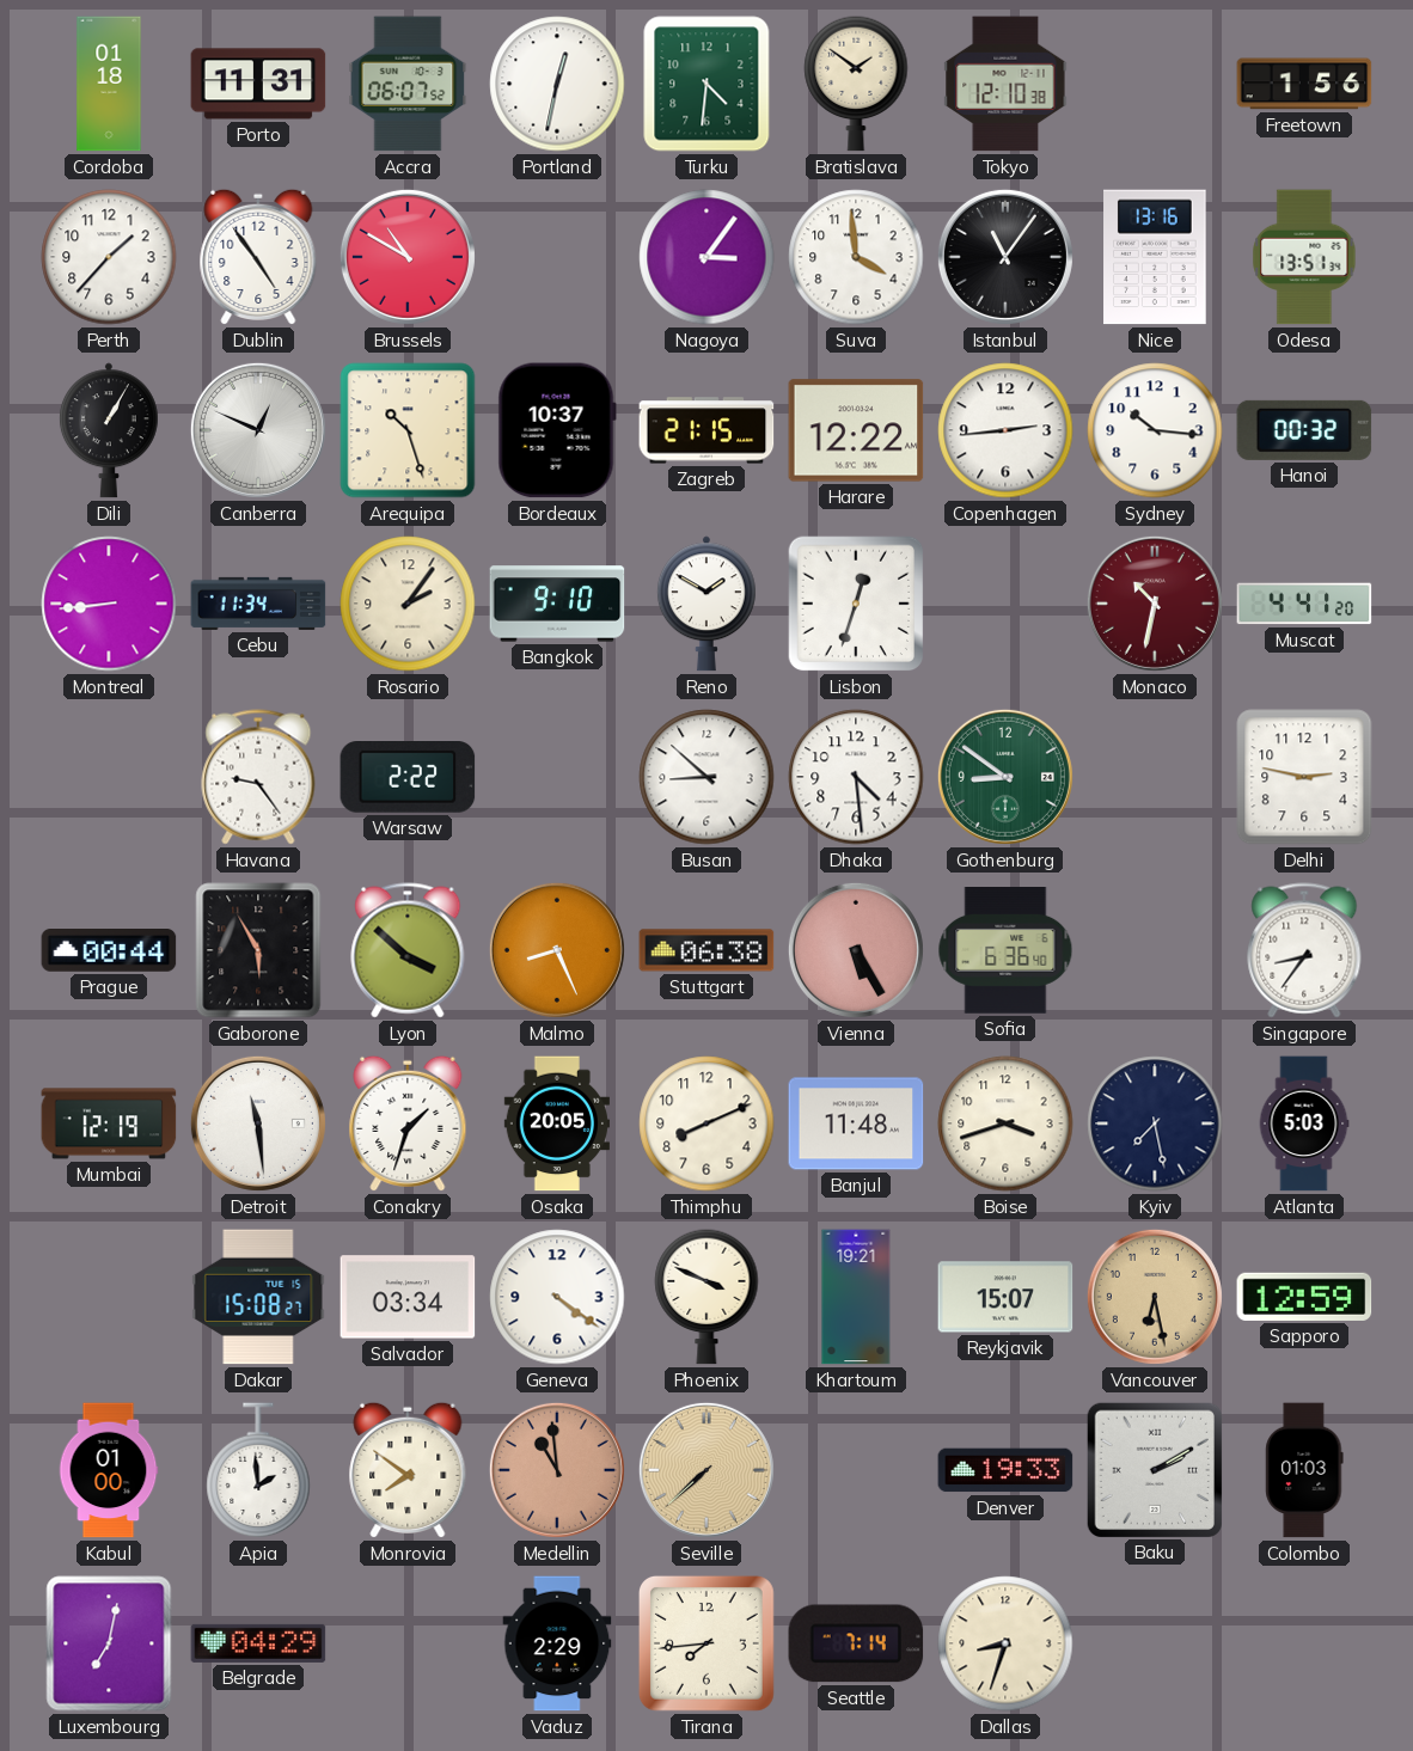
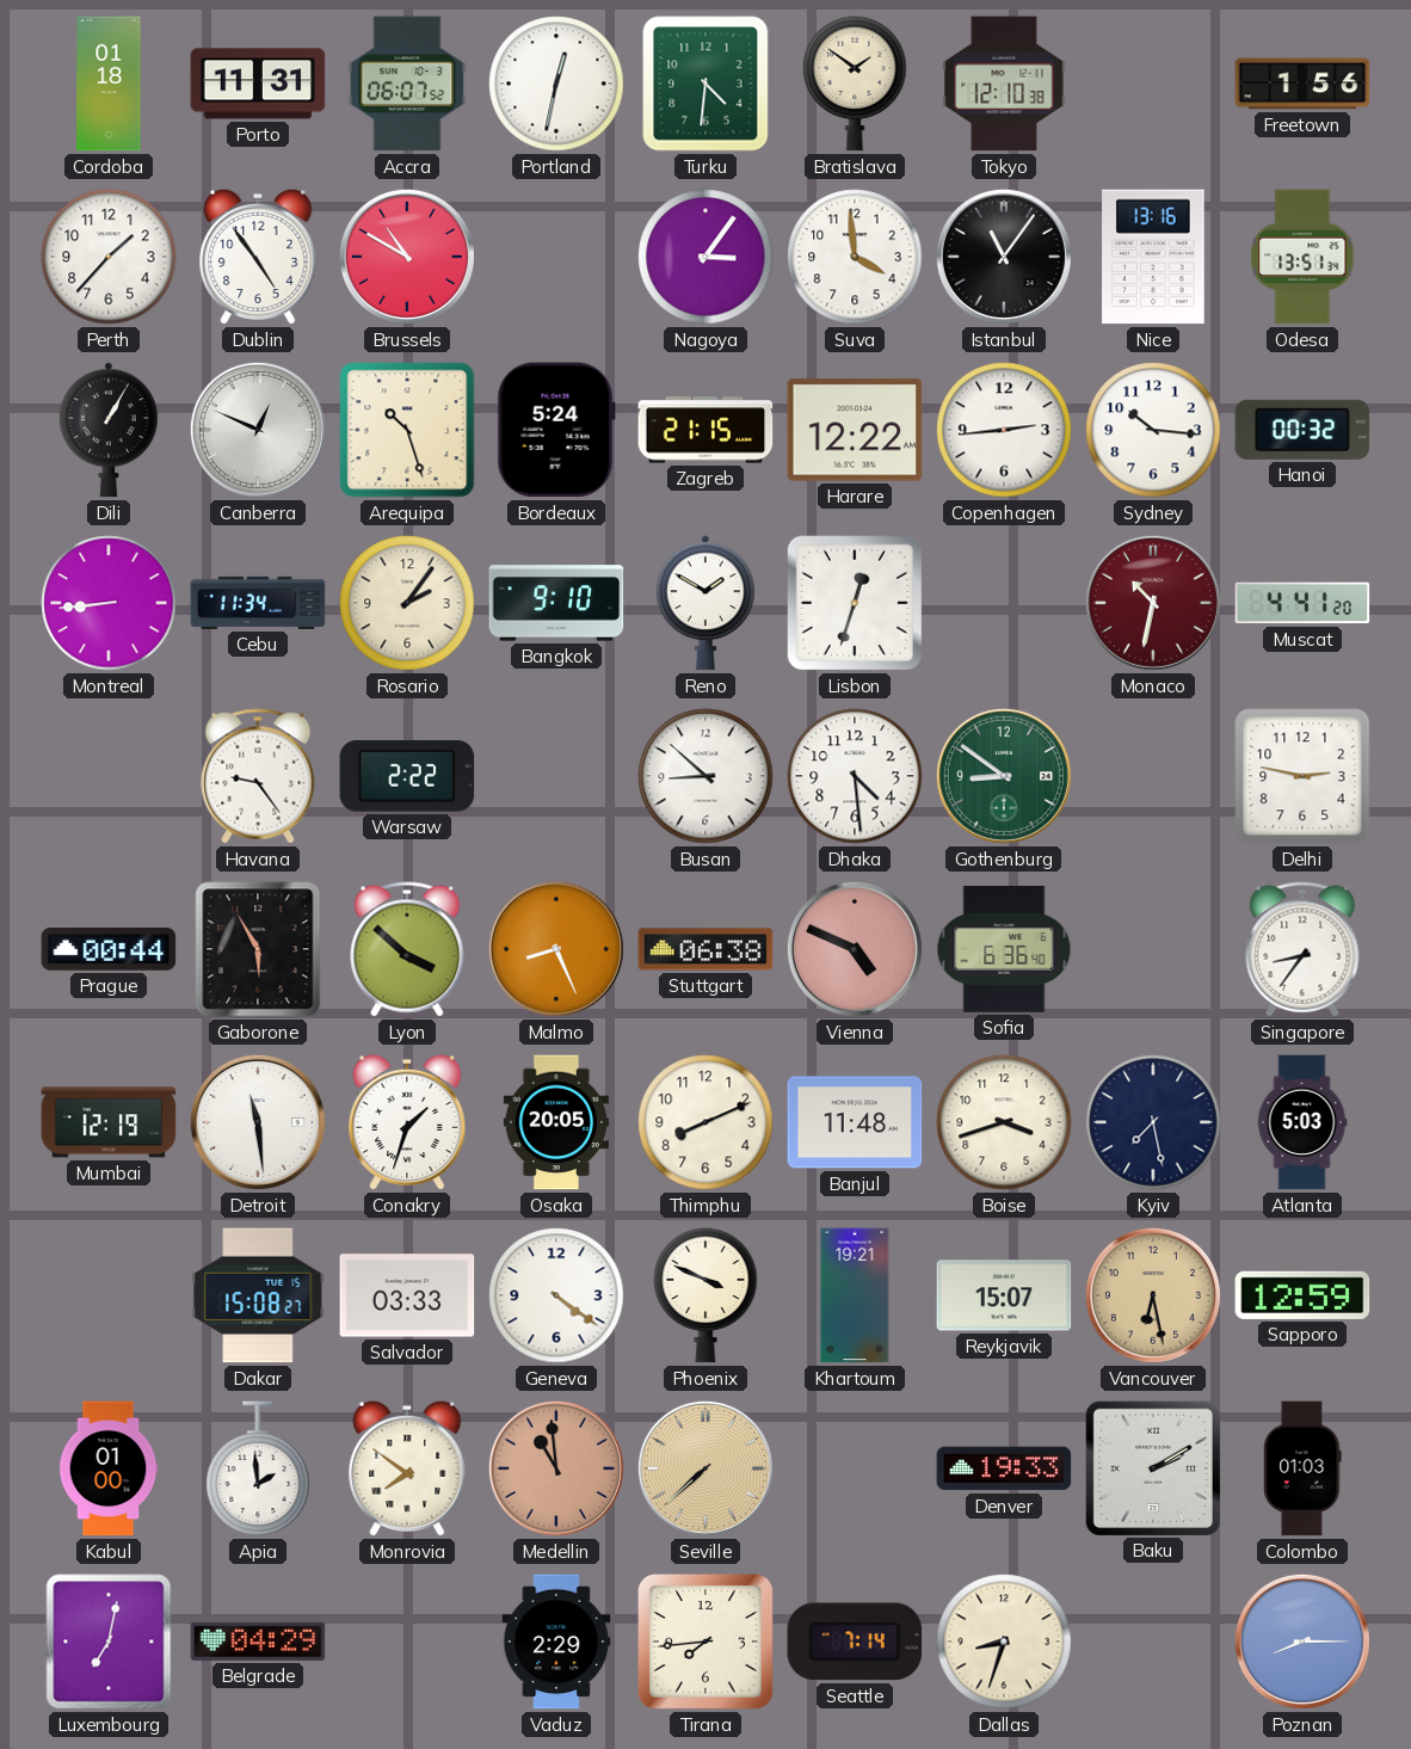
Bordeaux: 10:37 -> 5:24 (556, 430)
Vienna: 5:25 -> 4:49 (855, 949)
Salvador: 03:34 -> 03:33 (407, 1295)
Poznan: none -> 8:15 (1302, 1642)
